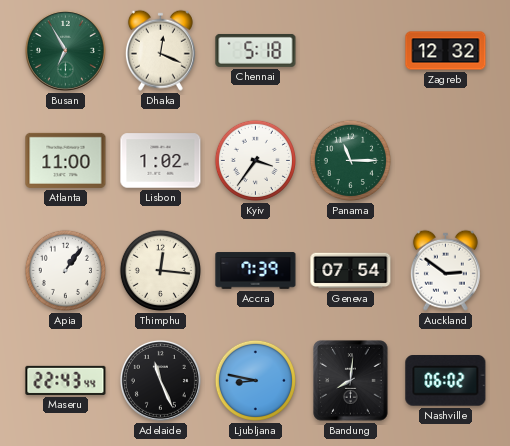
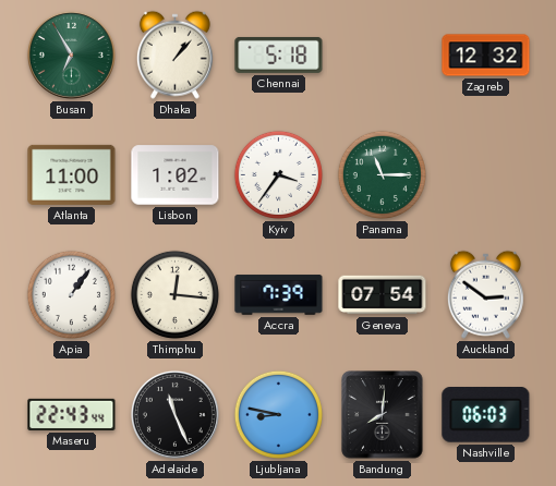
Dhaka: 12:19 -> 1:07 (174, 54)
Nashville: 06:02 -> 06:03 (486, 415)
